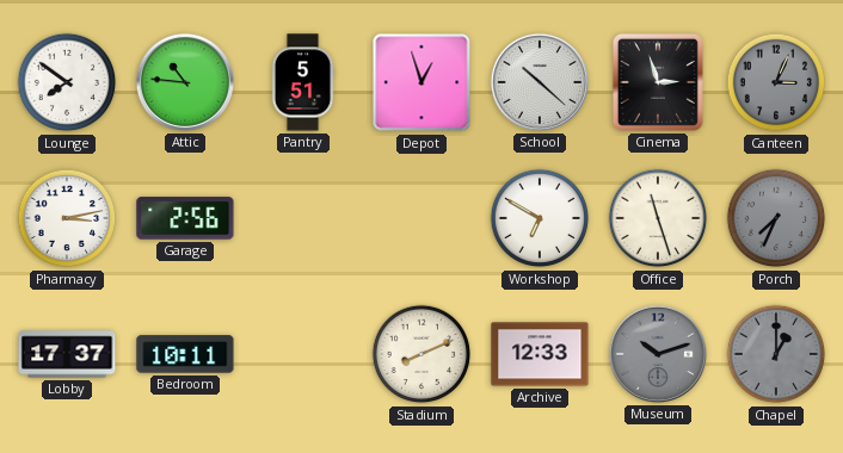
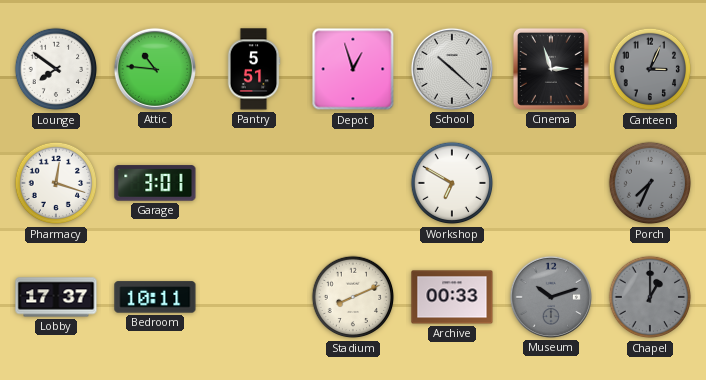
Pharmacy: 3:13 -> 12:18 (56, 183)
Garage: 2:56 -> 3:01 (155, 183)
Office: 11:27 -> none (658, 218)
Archive: 12:33 -> 00:33 (452, 297)
